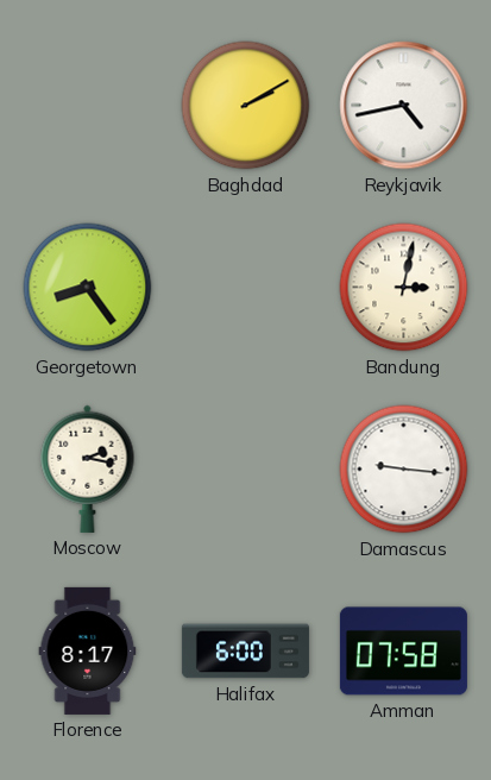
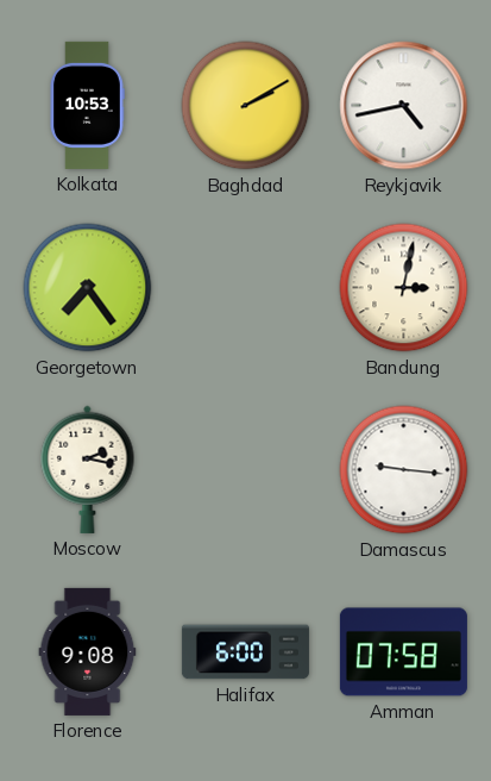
Kolkata: none -> 10:53 (87, 105)
Georgetown: 8:24 -> 7:24 (88, 288)
Florence: 8:17 -> 9:08 (88, 651)
